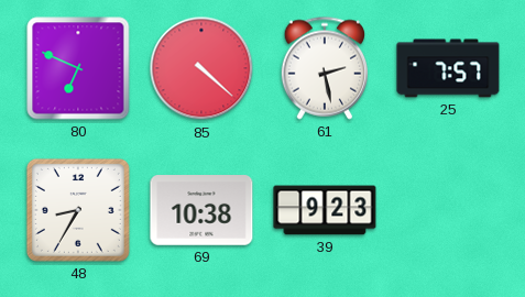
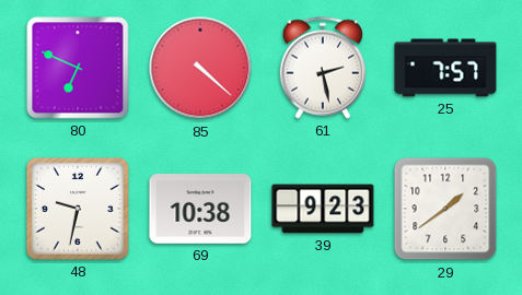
48: 8:35 -> 9:32 (78, 209)
29: none -> 1:39 (445, 209)
